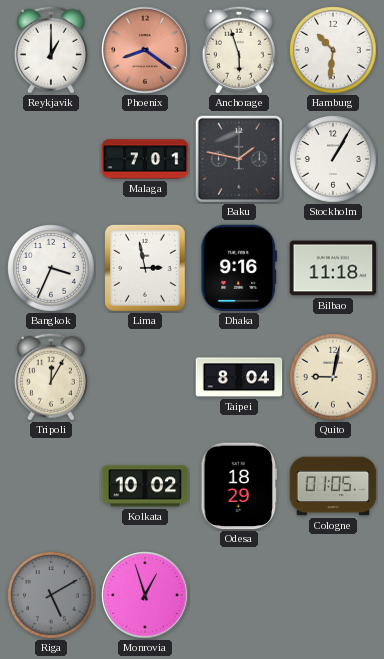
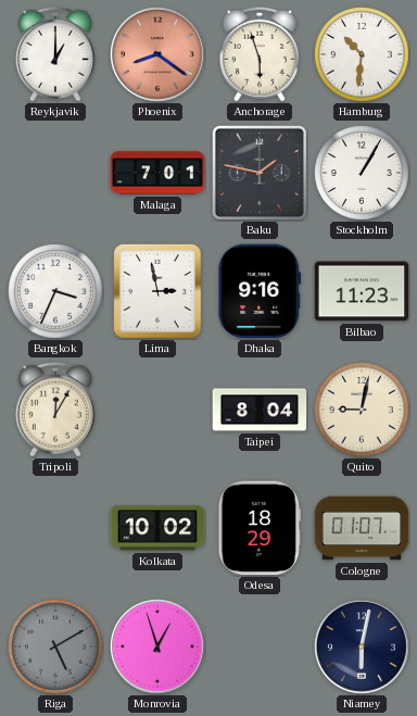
Bilbao: 11:18 -> 11:23 (362, 291)
Cologne: 01:05 -> 01:07 (362, 528)
Niamey: none -> 6:02 (362, 646)
